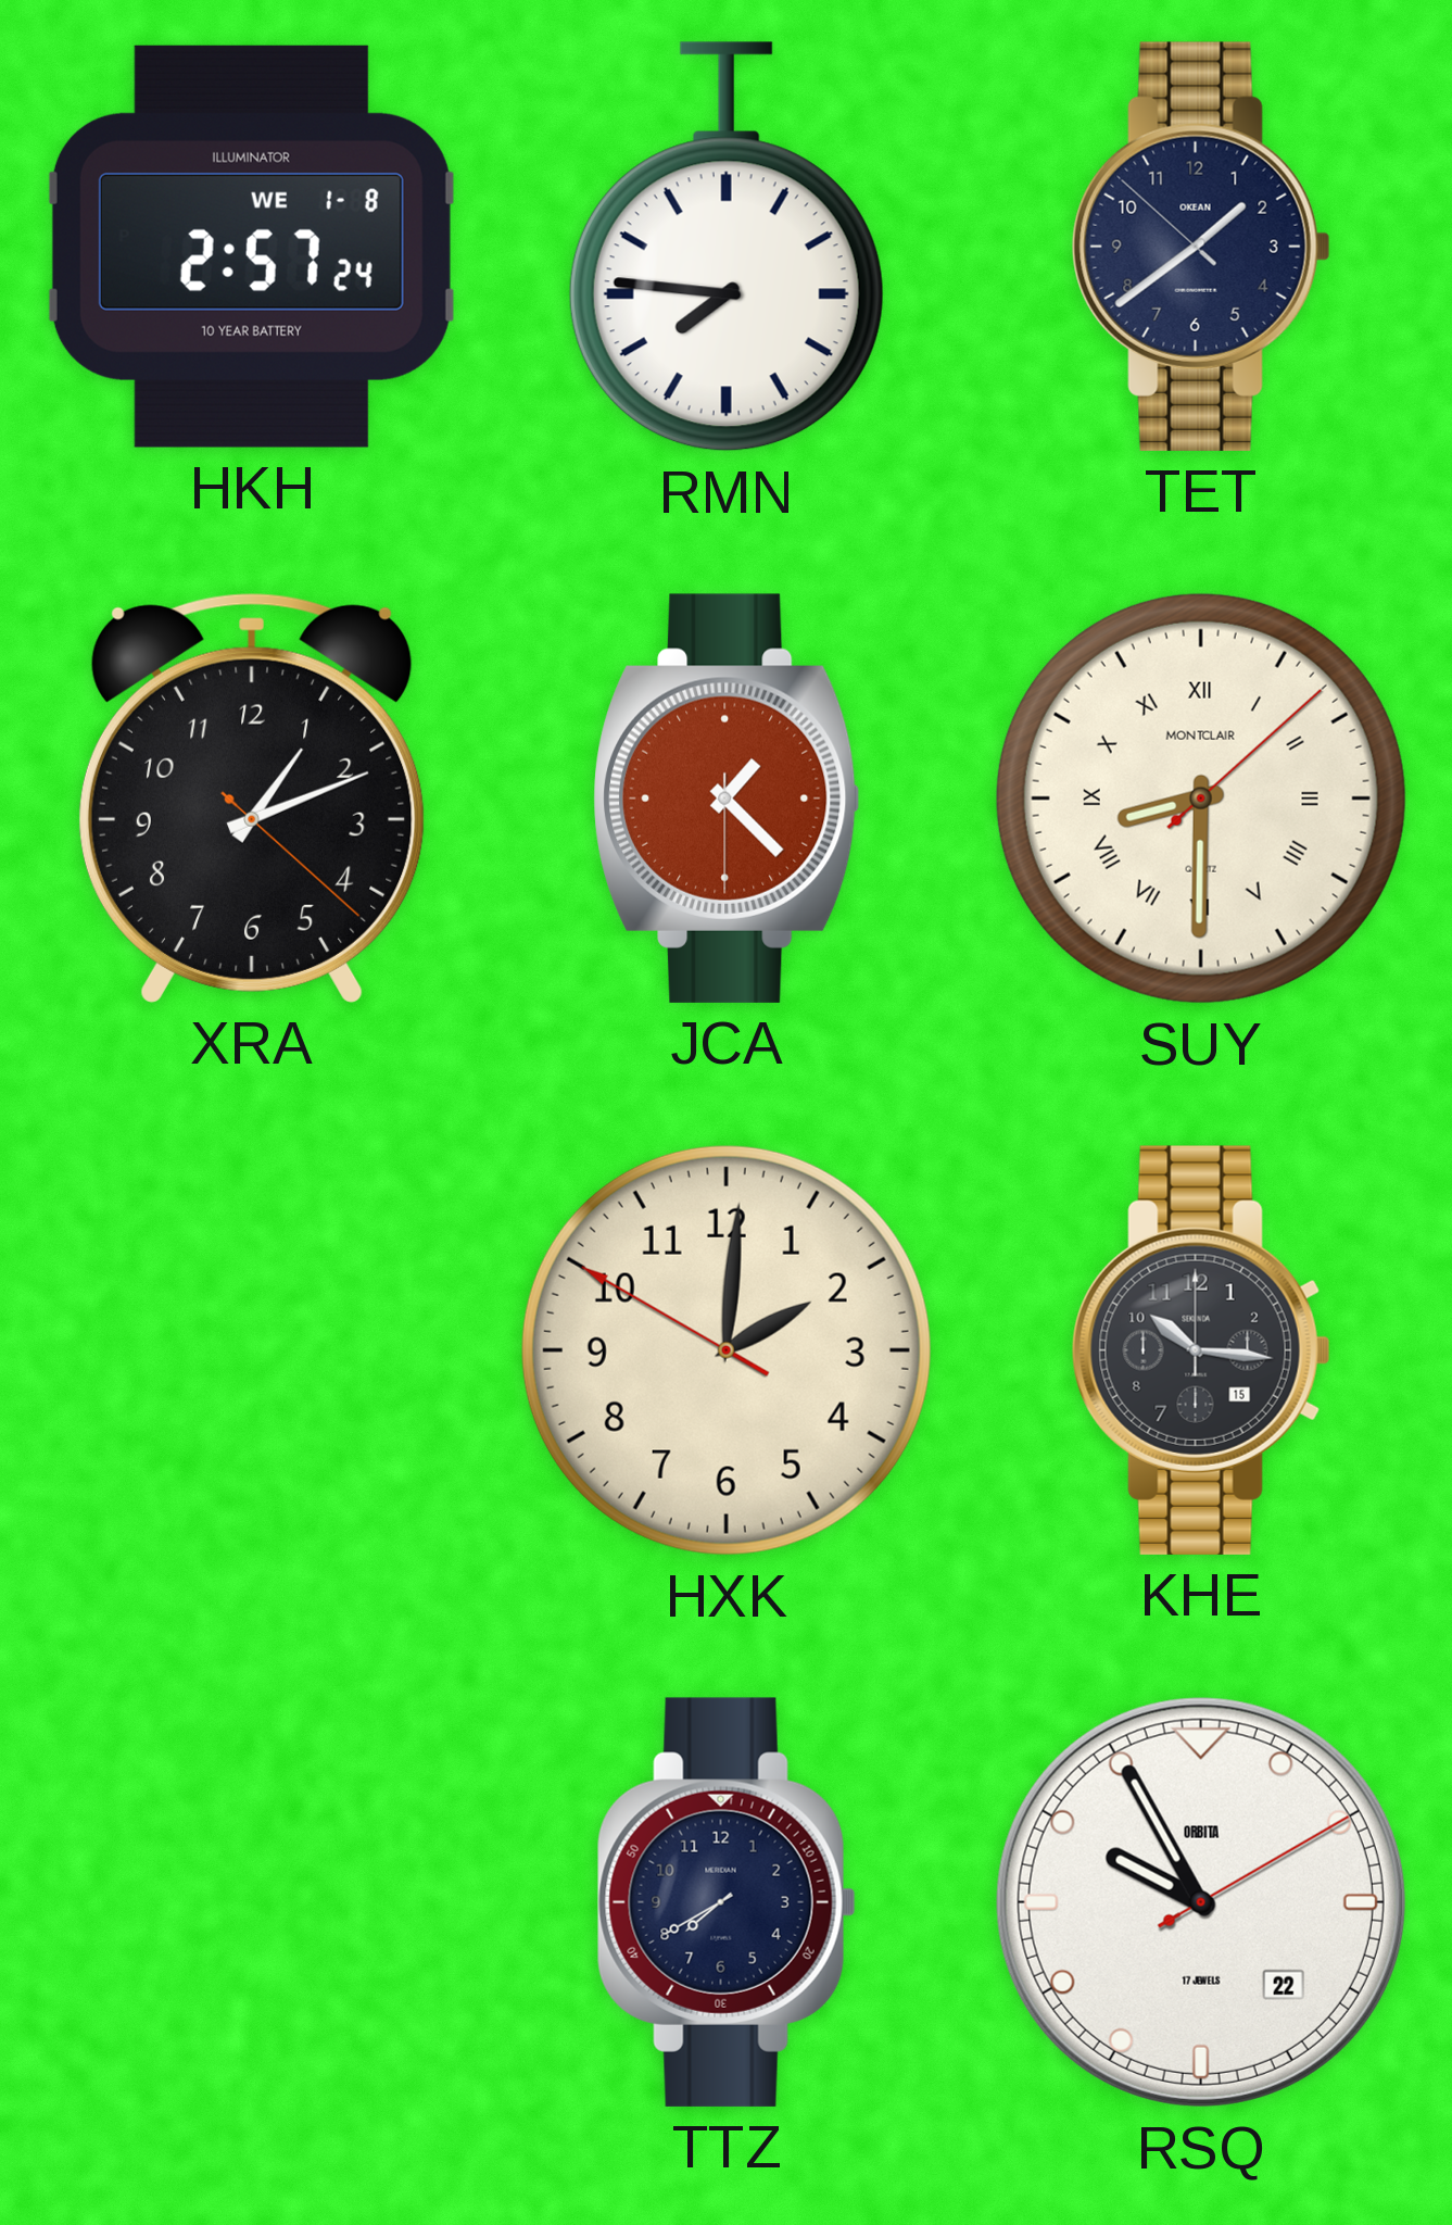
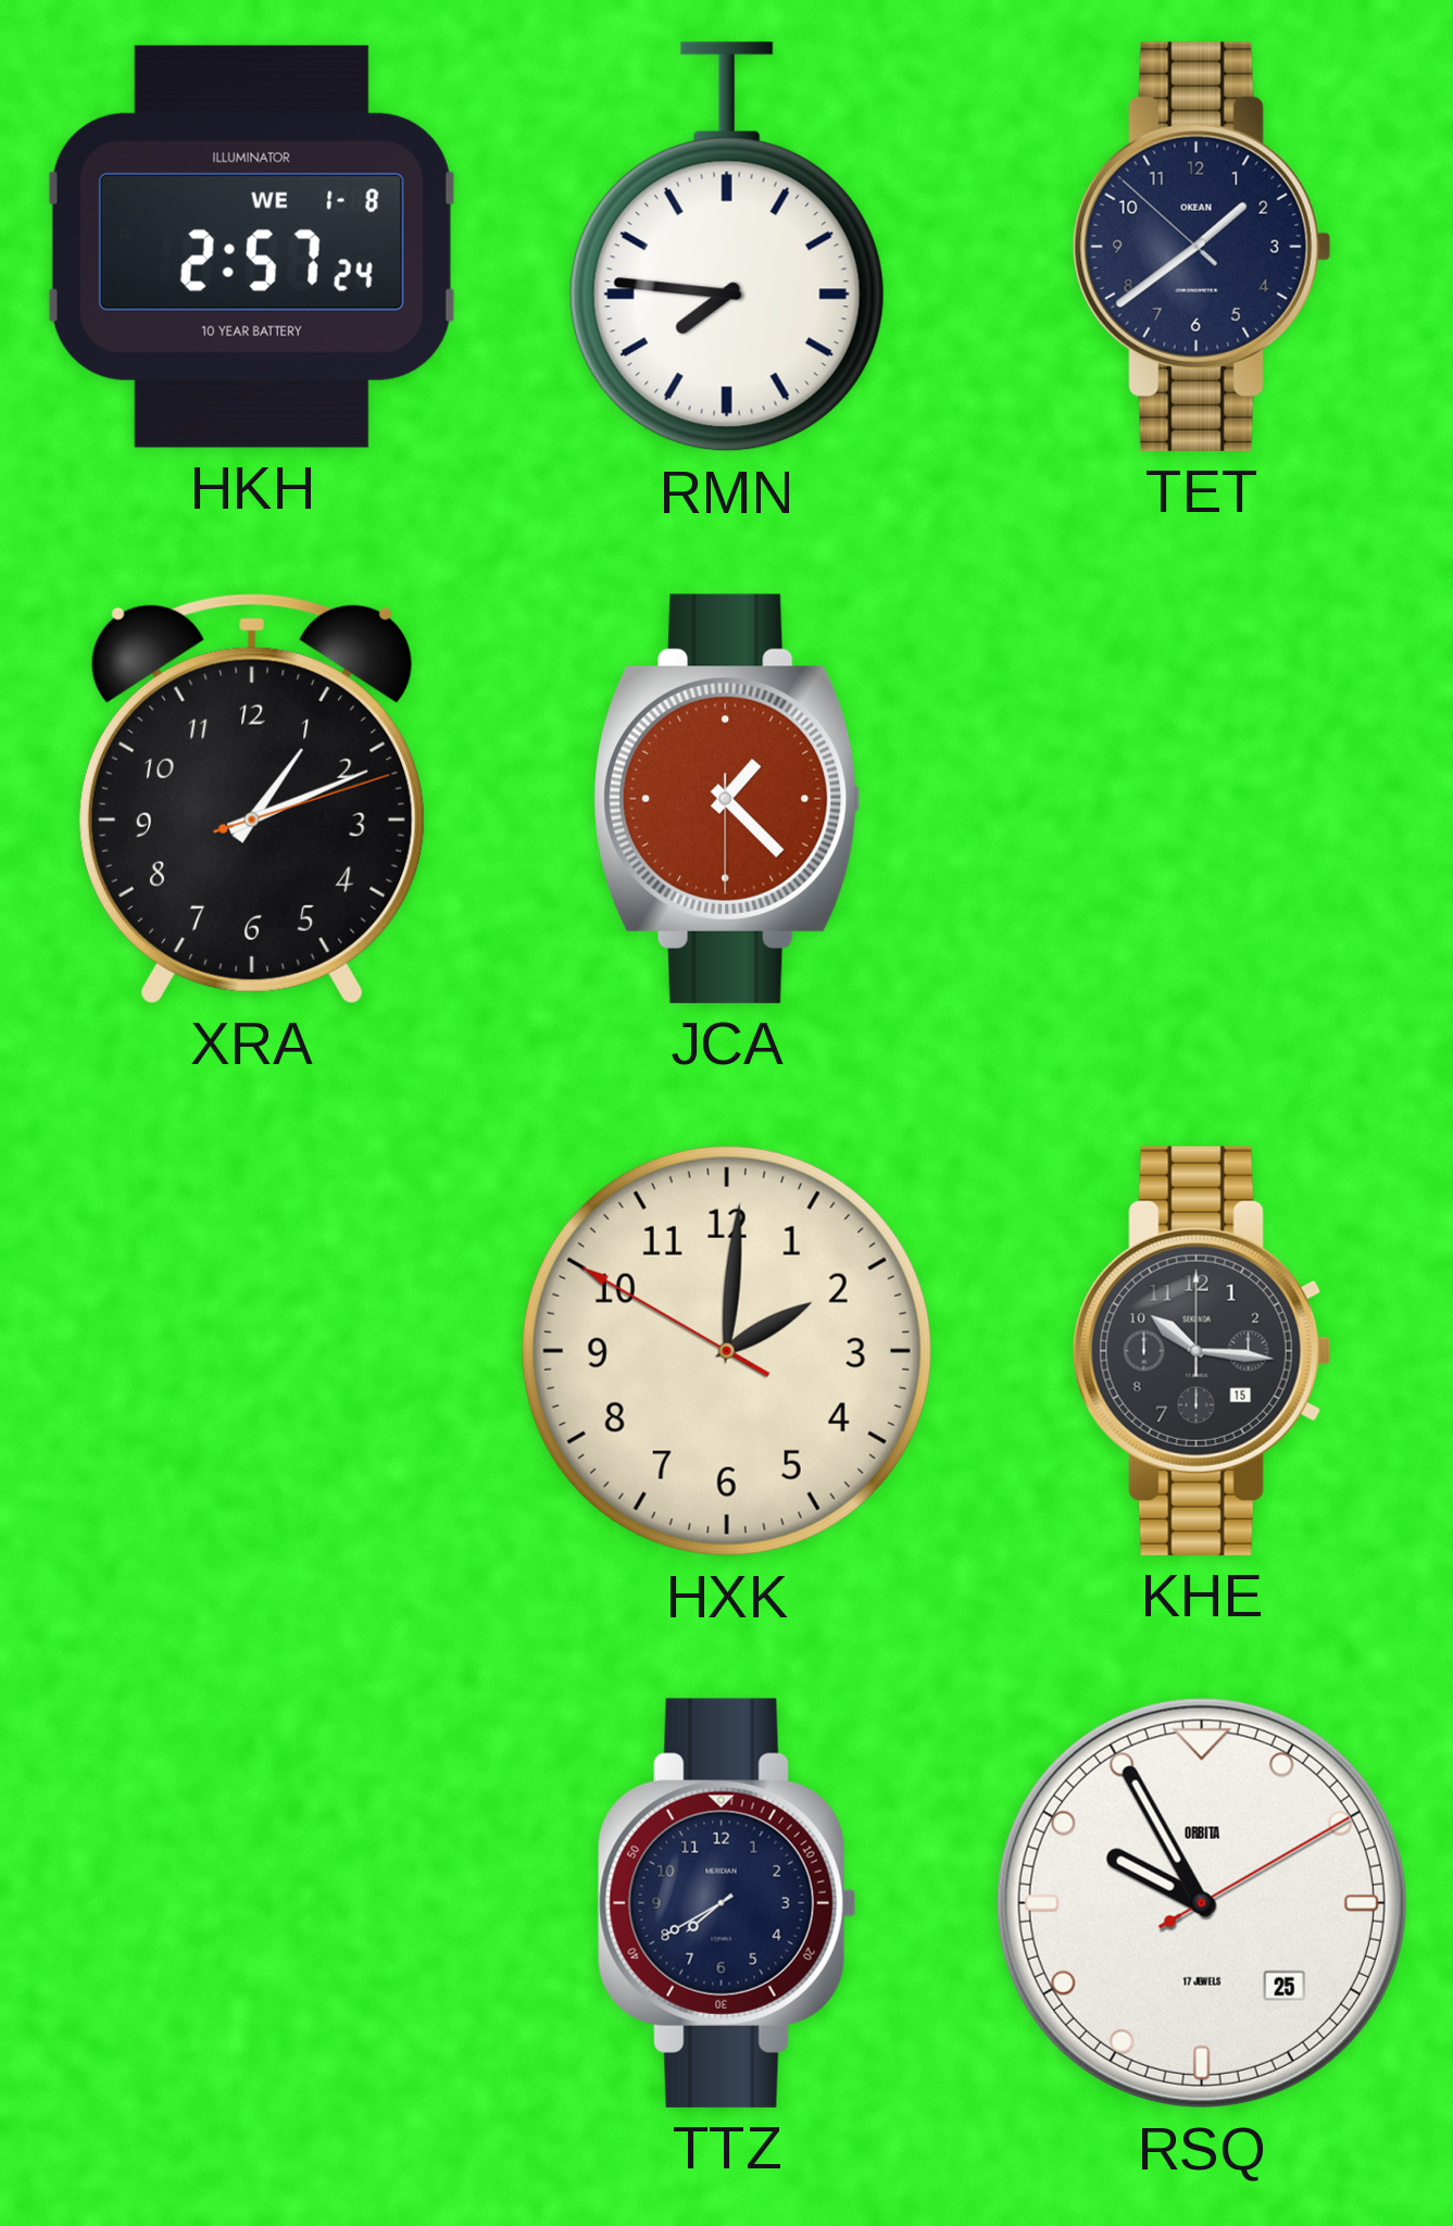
XRA: 1:11:22 -> 1:11:12 (252, 798)
SUY: 8:30 -> none (1201, 799)
RSQ date: 22 -> 25 (1202, 1903)
